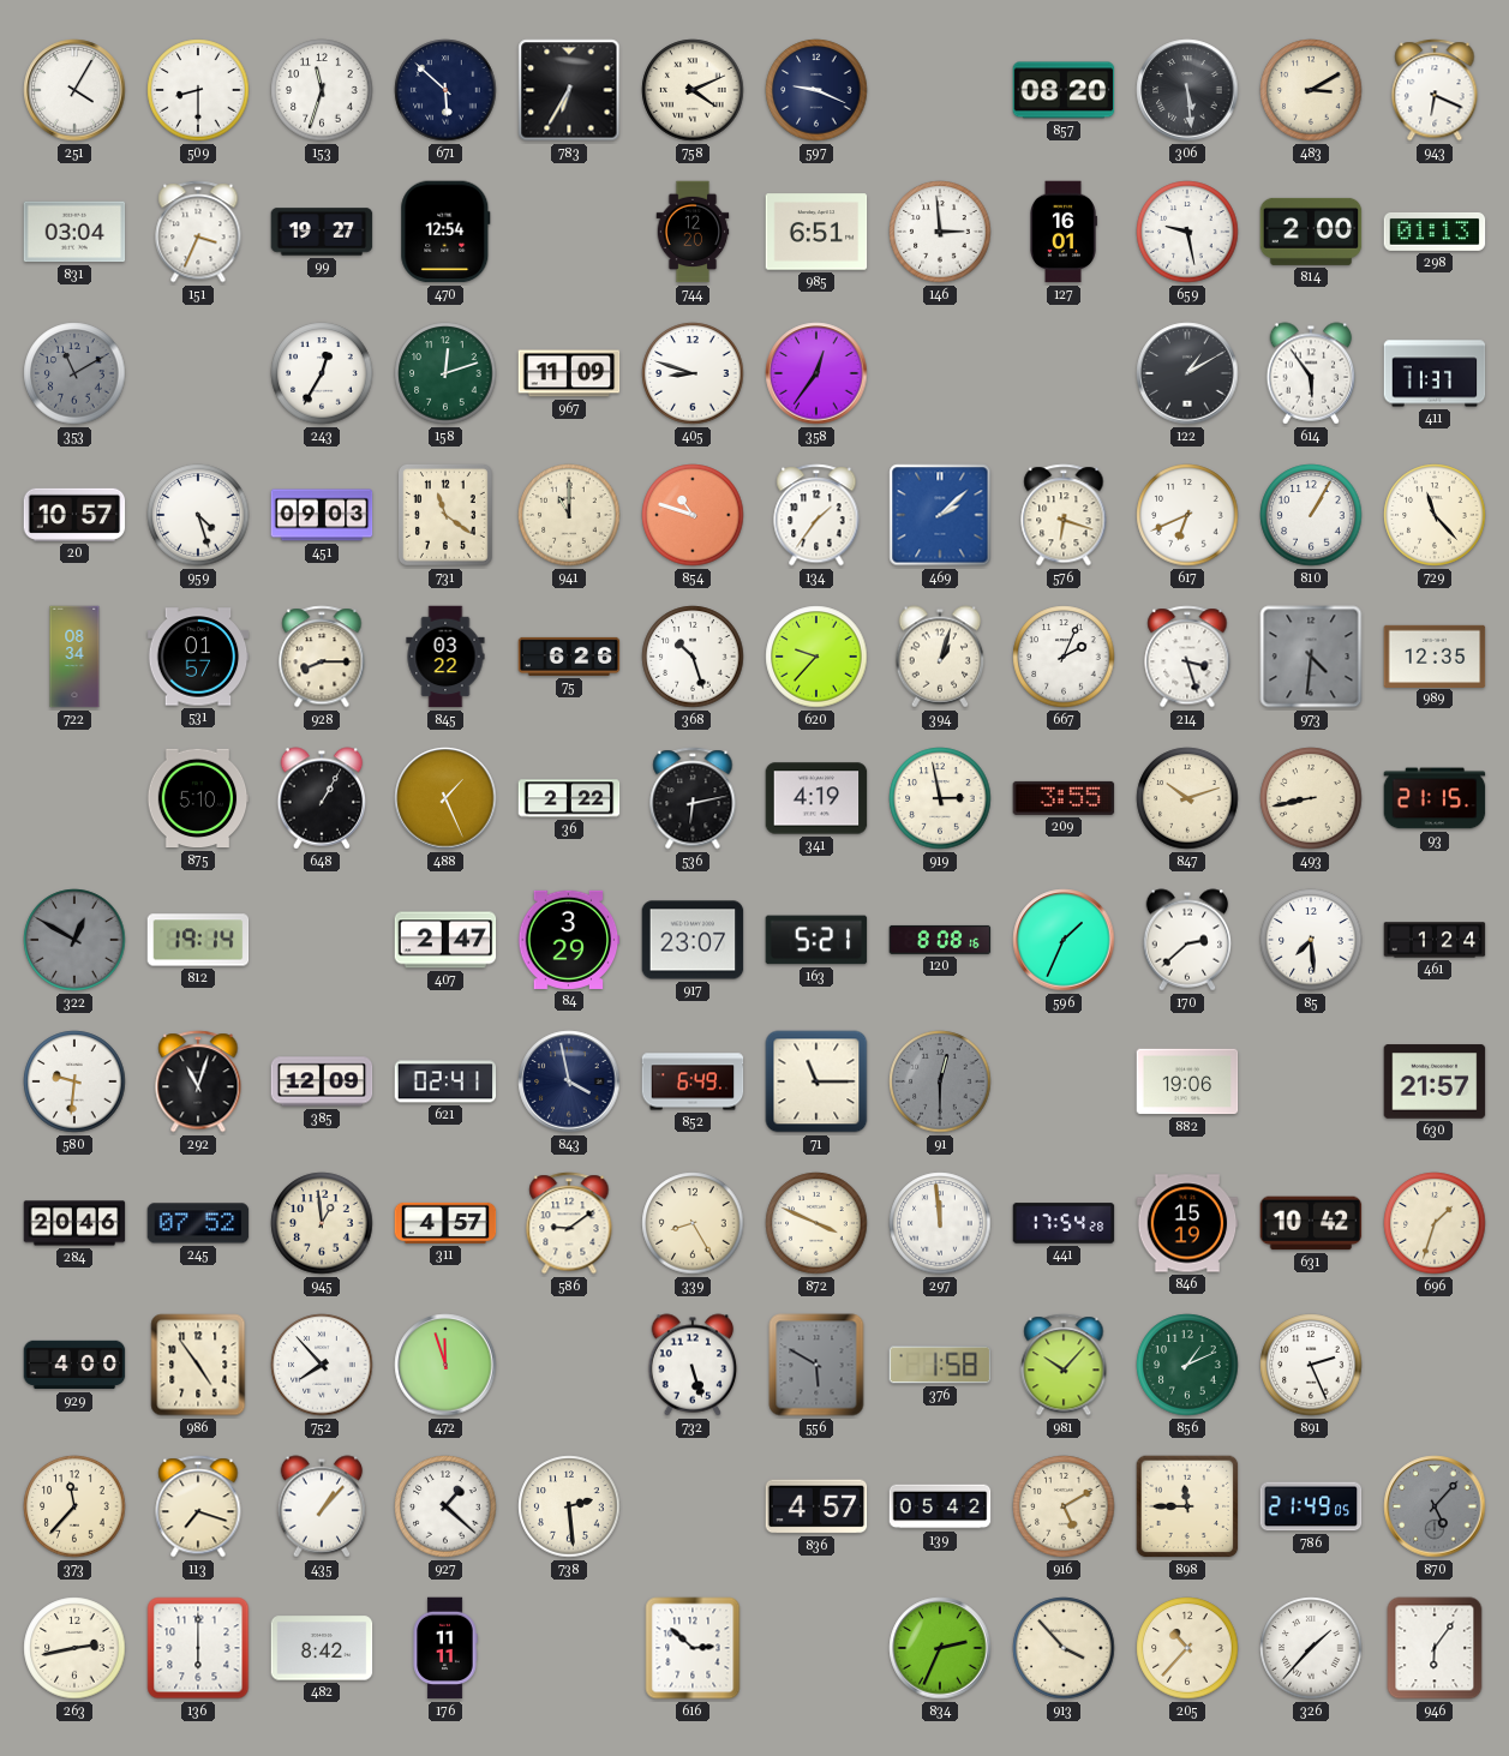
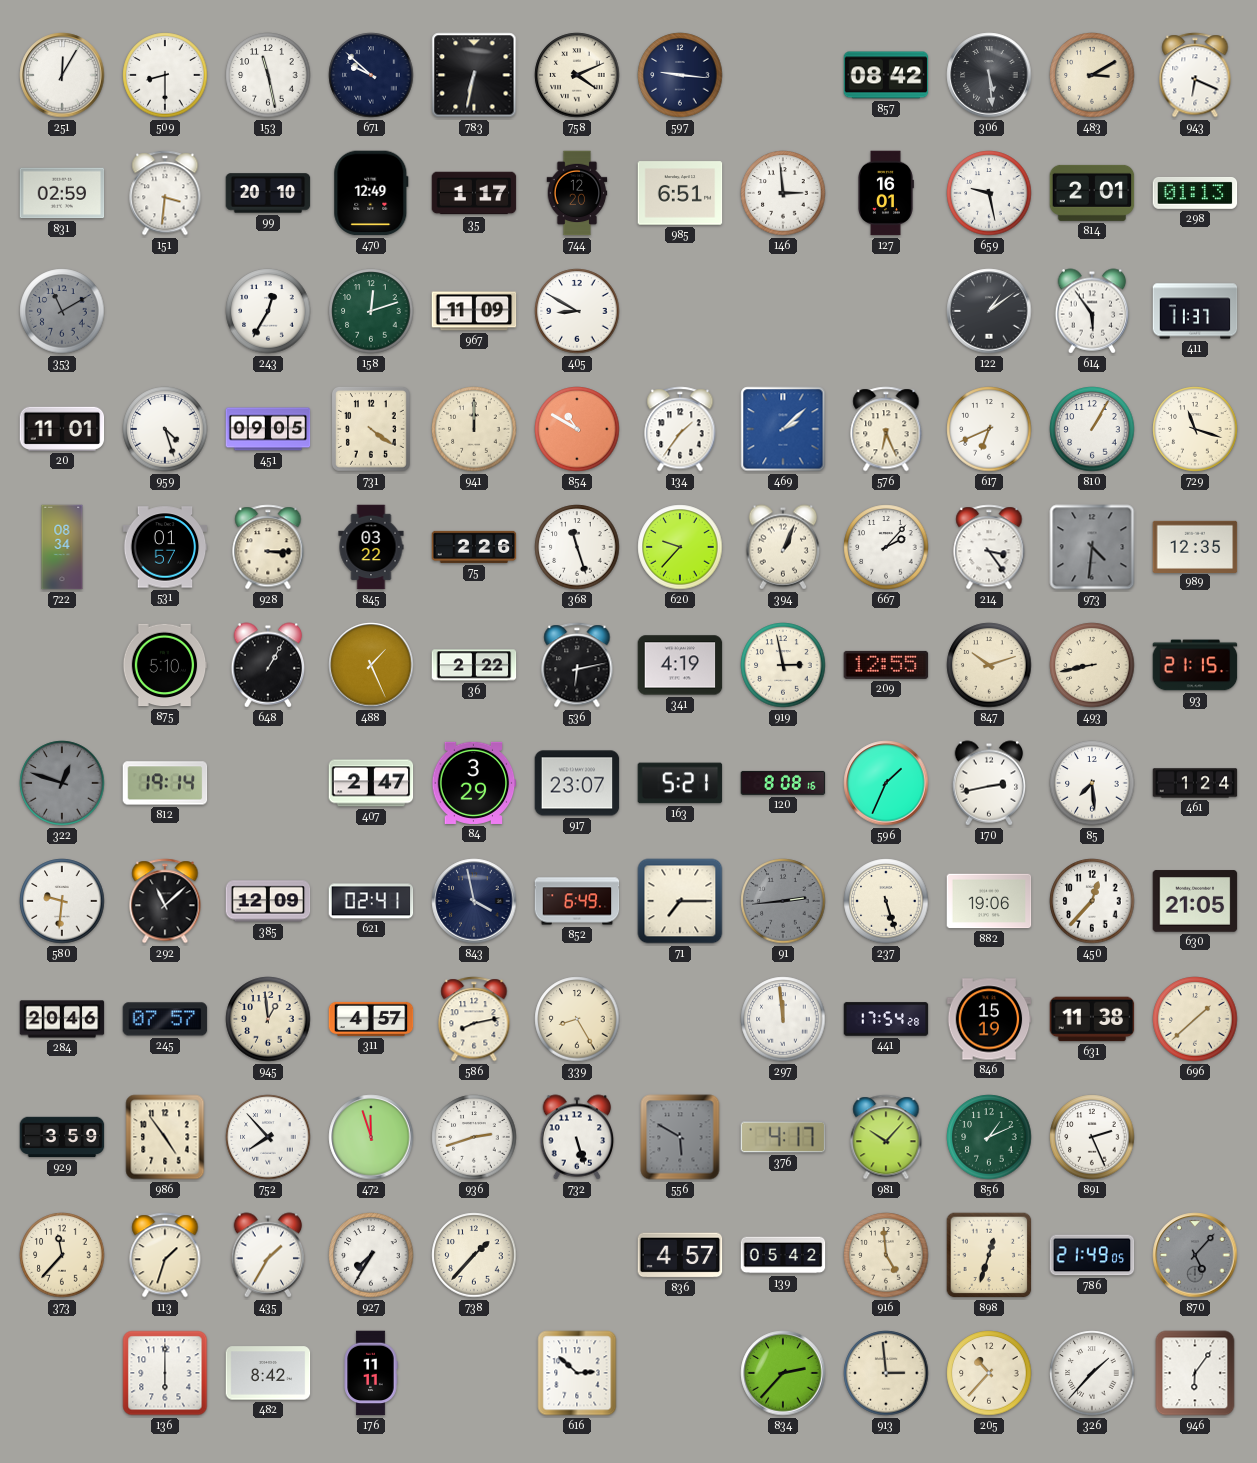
251: 4:05 -> 12:05 (62, 75)
153: 11:33 -> 11:28 (268, 75)
671: 5:52 -> 9:52 (371, 75)
783: 6:35 -> 6:32 (474, 75)
597: 9:19 -> 9:16 (680, 75)
857: 08:20 -> 08:42 (886, 75)
831: 03:04 -> 02:59 (62, 193)
151: 3:34 -> 3:31 (165, 193)
99: 19:27 -> 20:10 (268, 193)
470: 12:54 -> 12:49 (371, 193)
35: none -> 1:17 (474, 193)
814: 2:00 -> 2:01 (1092, 193)
405: 8:48 -> 8:50 (577, 311)
358: 12:36 -> none (816, 373)
122: 1:10 -> 1:09 (989, 311)
20: 10:57 -> 11:01 (62, 429)
451: 09:03 -> 09:05 (268, 429)
731: 11:21 -> 4:21 (371, 429)
941: 11:00 -> 12:00 (474, 429)
854: 10:48 -> 10:50 (577, 429)
576: 6:18 -> 6:26 (886, 429)
729: 11:23 -> 11:18 (1195, 429)
928: 8:15 -> 3:15 (268, 547)
75: 6:26 -> 2:26 (474, 547)
368: 10:27 -> 11:27 (577, 547)
394: 1:03 -> 1:04 (783, 547)
667: 2:04 -> 2:07 (886, 547)
214: 3:27 -> 3:24 (989, 547)
209: 3:55 -> 12:55 (886, 665)
322: 12:50 -> 12:48 (62, 783)
170: 2:38 -> 2:43 (989, 783)
292: 11:03 -> 11:08 (165, 901)
71: 11:15 -> 7:15 (680, 901)
91: 12:30 -> 2:44 (783, 901)
237: none -> 5:27 (886, 901)
450: none -> 12:37 (1092, 901)
630: 21:57 -> 21:05 (1195, 901)
245: 07:52 -> 07:57 (165, 1019)
586: 9:09 -> 8:13 (474, 1019)
872: 3:49 -> none (816, 1223)
631: 10:42 -> 11:38 (1092, 1019)
696: 1:33 -> 1:38 (1195, 1019)
929: 4:00 -> 3:59 (62, 1137)
936: none -> 2:42 (474, 1137)
376: 1:58 -> 4:17 (783, 1137)
113: 7:18 -> 1:33 (165, 1255)
435: 1:07 -> 1:35 (268, 1255)
927: 1:22 -> 7:35 (371, 1255)
738: 2:29 -> 1:37 (474, 1255)
916: 5:10 -> 4:59 (886, 1255)
898: 11:45 -> 12:33 (989, 1255)
263: 2:43 -> none (74, 1648)
834: 2:34 -> 2:37 (783, 1373)
913: 3:53 -> 2:59 (886, 1373)
